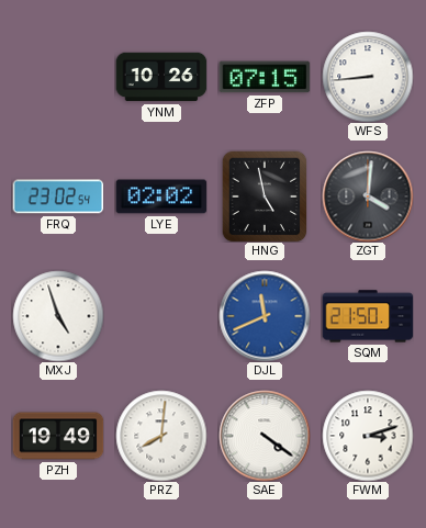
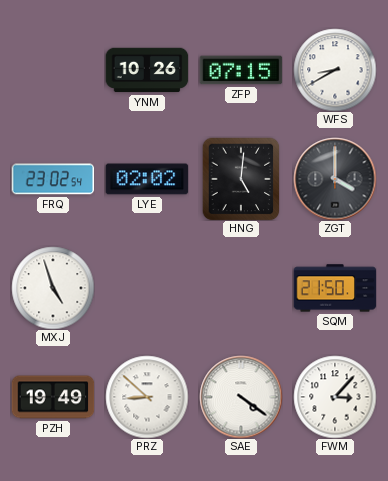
WFS: 8:44 -> 8:40 (335, 70)
HNG: 4:58 -> 5:01 (241, 179)
ZGT: 4:01 -> 4:00 (335, 179)
DJL: 11:41 -> none (265, 316)
PRZ: 8:01 -> 8:52 (147, 397)
FWM: 3:12 -> 3:07 (335, 397)
